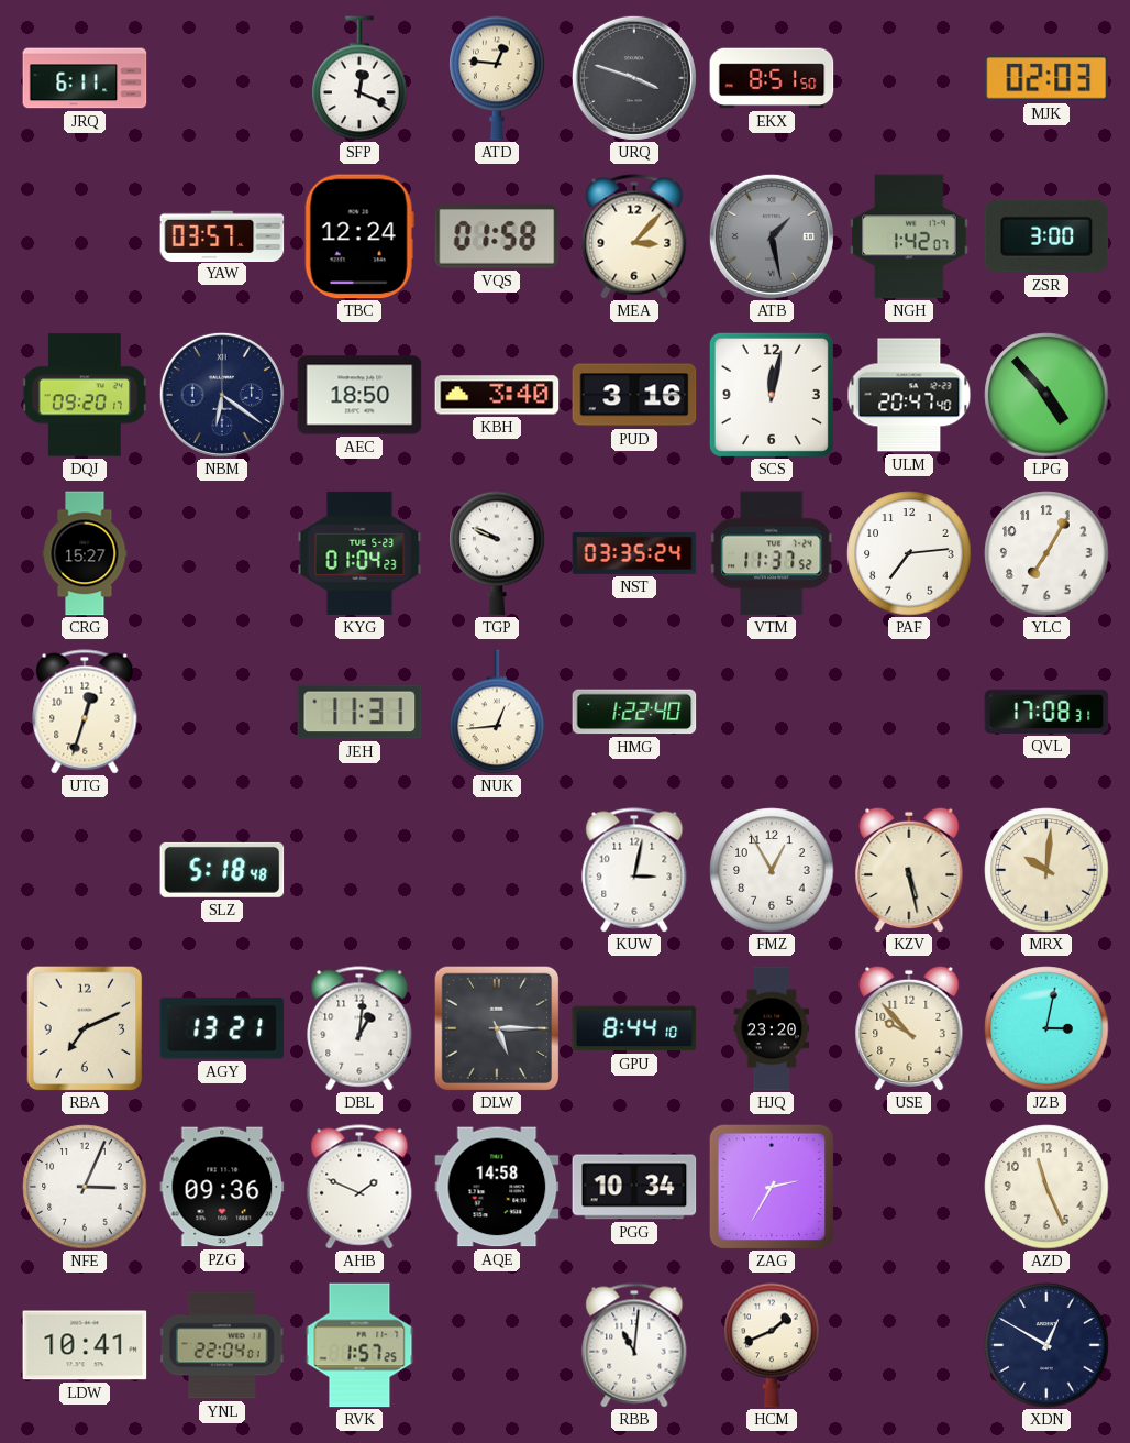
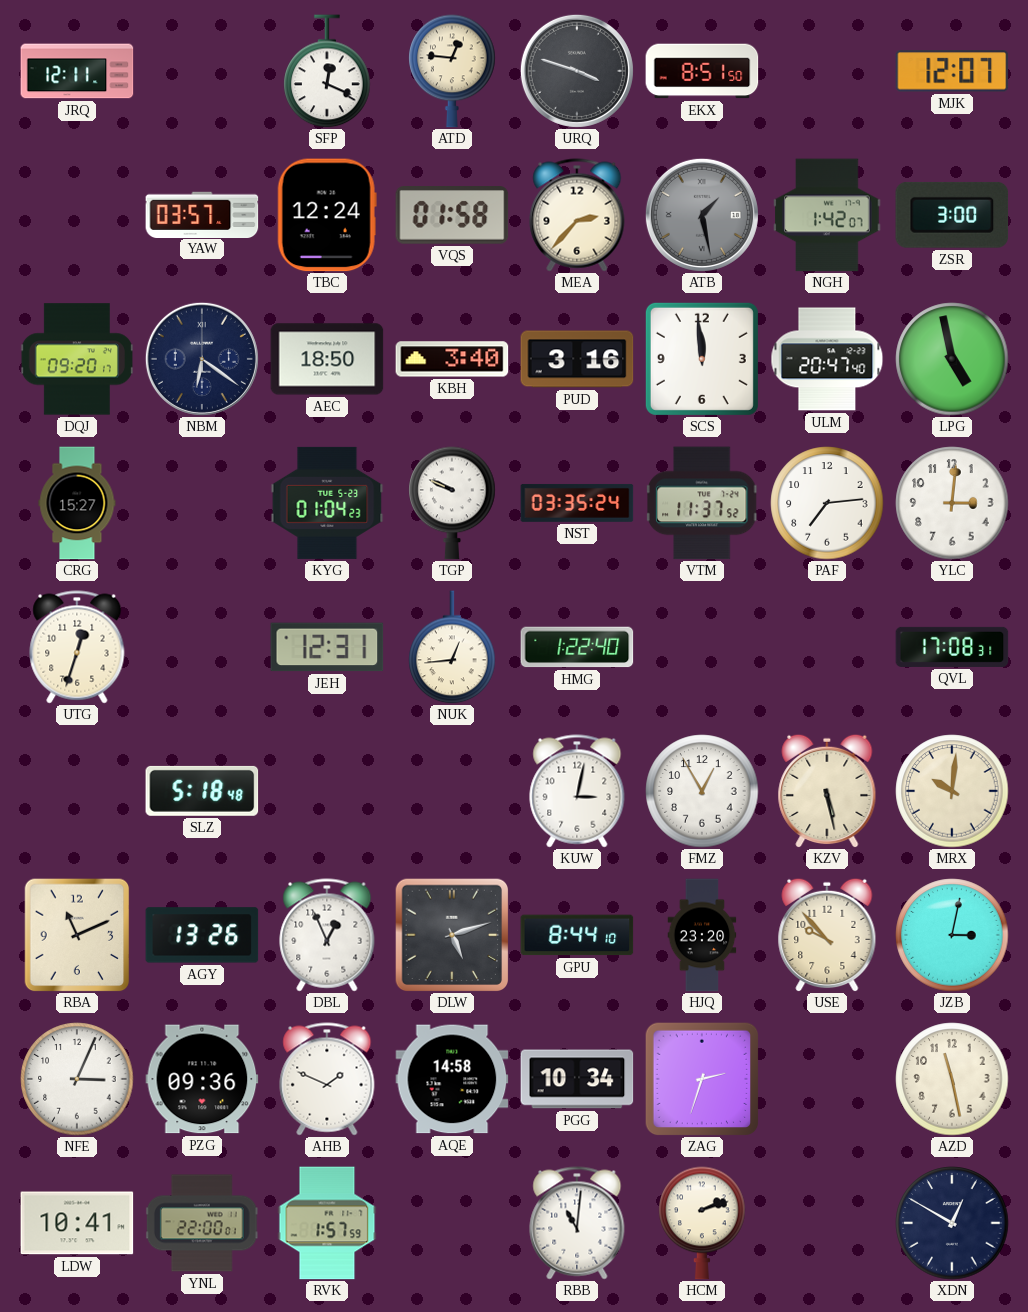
JRQ: 6:11 -> 12:11 (77, 71)
MJK: 02:03 -> 12:07 (952, 71)
MEA: 3:07 -> 2:37 (577, 215)
SCS: 12:02 -> 11:59 (702, 359)
LPG: 4:53 -> 4:58 (952, 359)
YLC: 7:05 -> 3:01 (952, 503)
JEH: 11:31 -> 12:31 (327, 647)
RBA: 7:11 -> 11:11 (77, 935)
AGY: 13:21 -> 13:26 (202, 935)
DBL: 1:01 -> 12:56 (327, 935)
DLW: 5:15 -> 5:12 (451, 934)
ZAG: 2:35 -> 2:33 (702, 1079)
AZD: 11:26 -> 11:28 (952, 1079)
YNL: 22:04 -> 22:00 (202, 1223)
RVK: 1:57:25 -> 1:57:59 (327, 1223)
HCM: 1:41 -> 2:12 (702, 1223)
